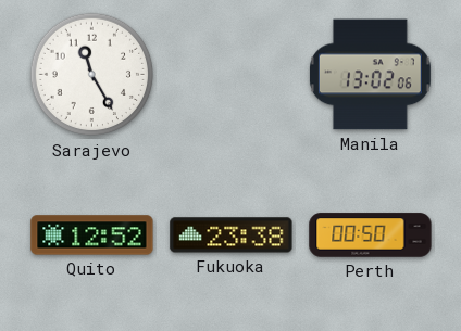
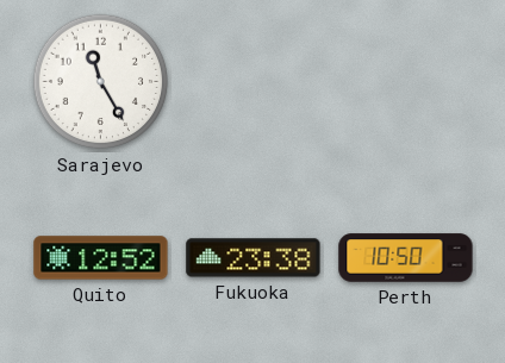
Manila: 13:02 -> none (370, 75)
Perth: 00:50 -> 10:50 (406, 258)
